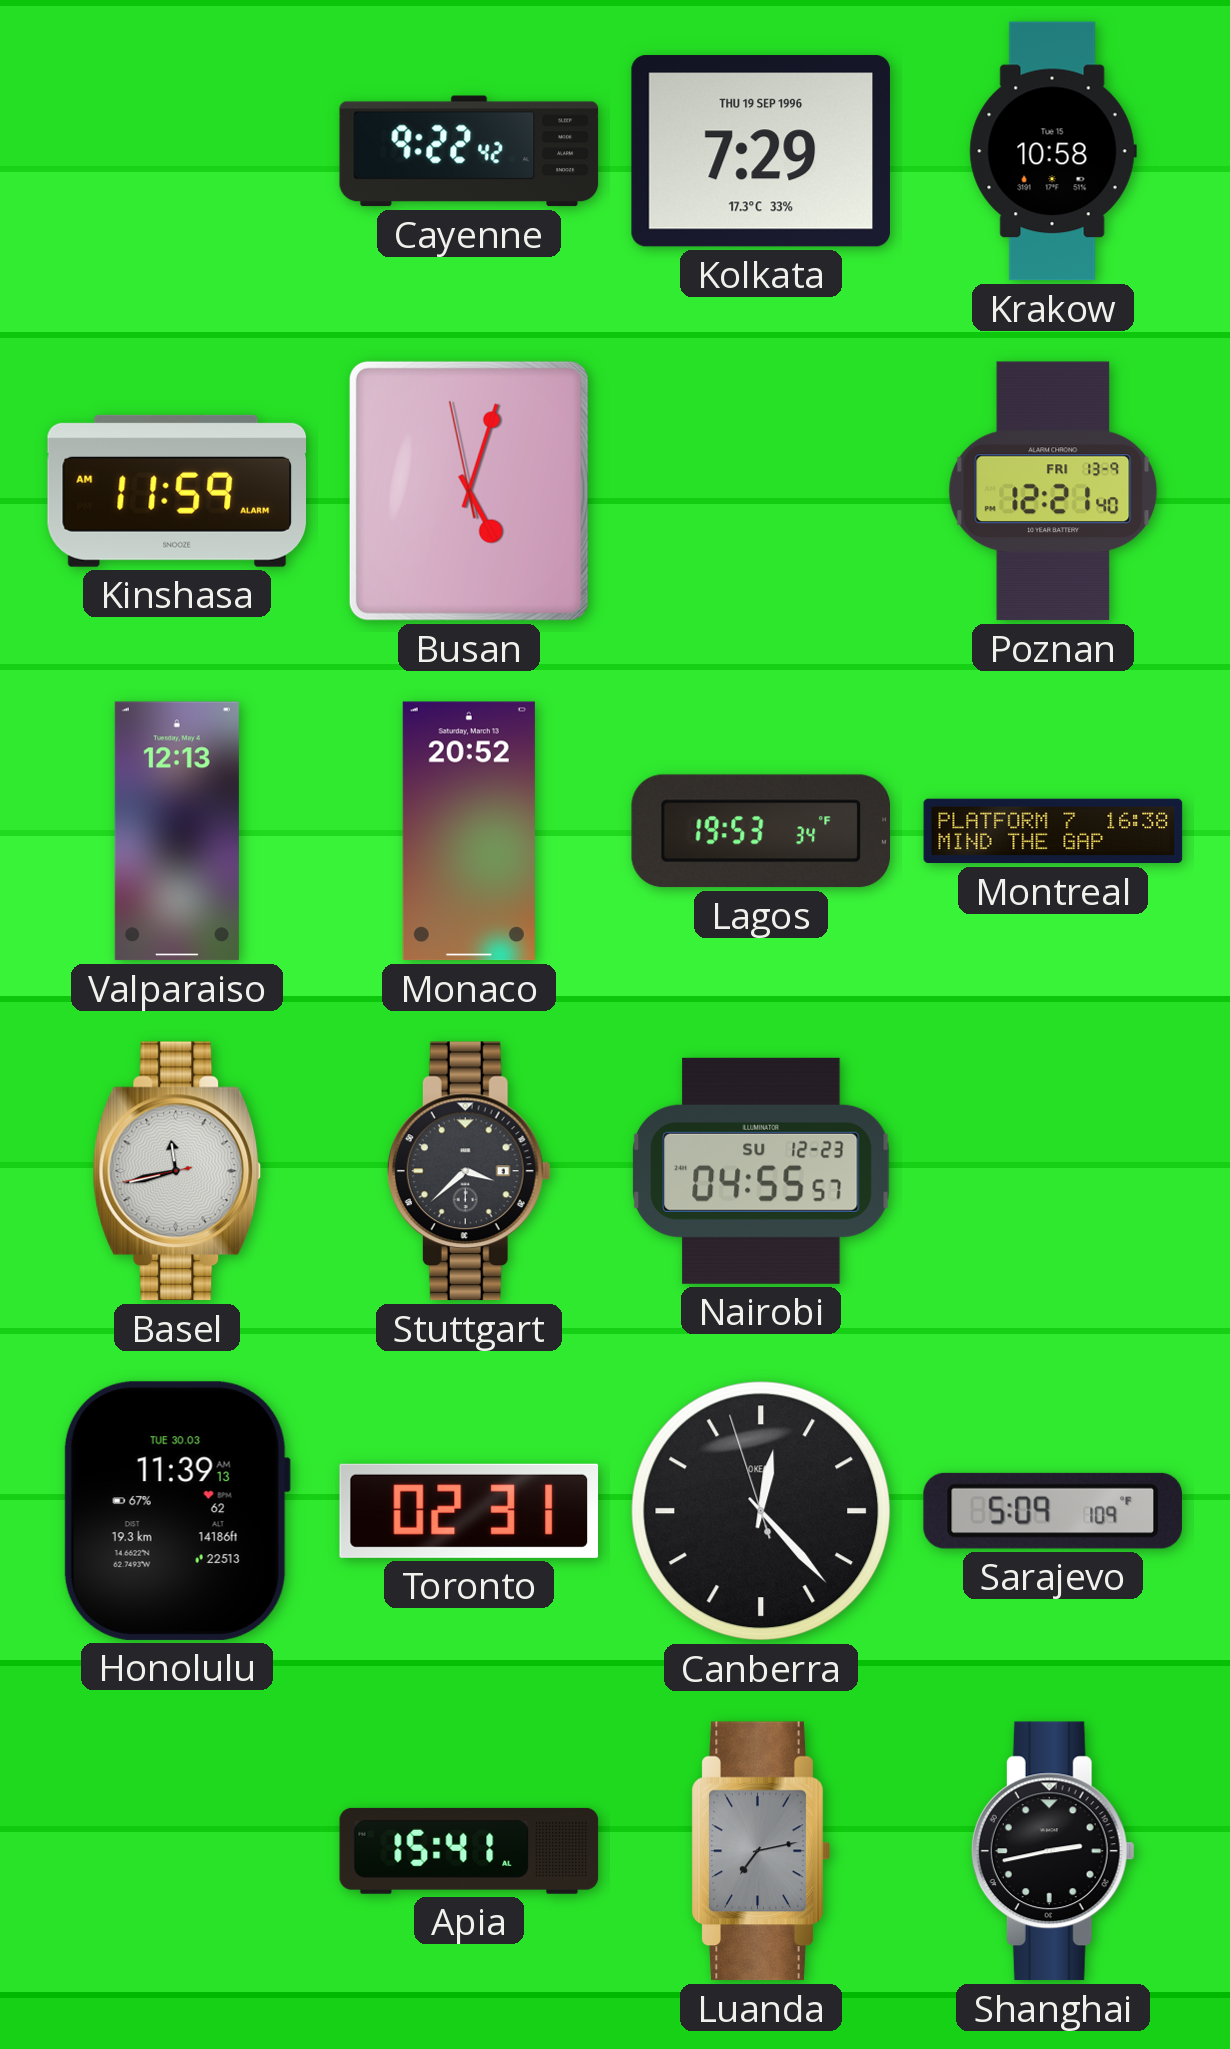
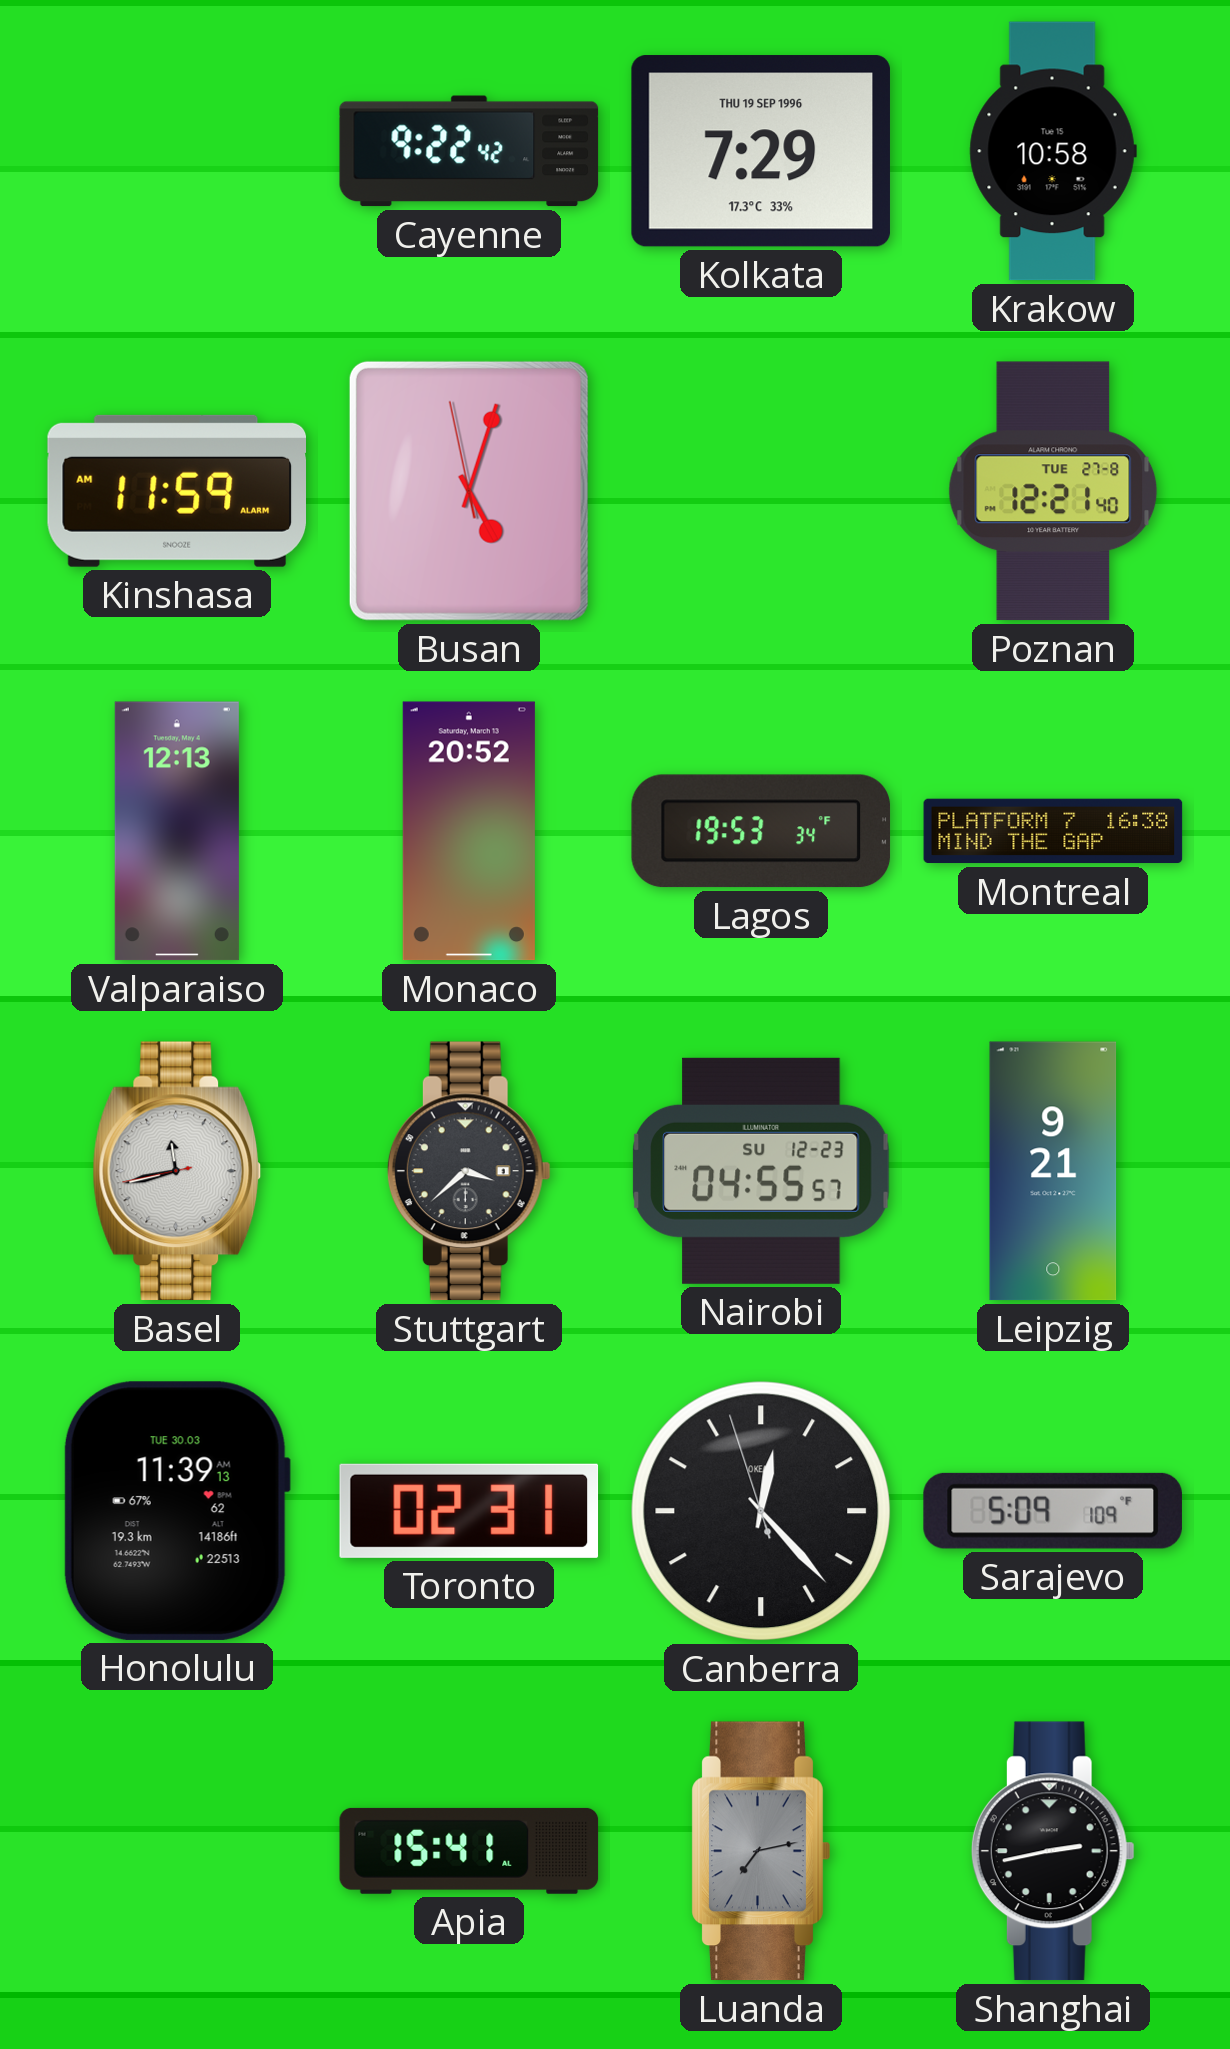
Poznan date: FRI 13-9 -> TUE 27-8 (1053, 491)
Leipzig: none -> 9:21 (1053, 1171)
